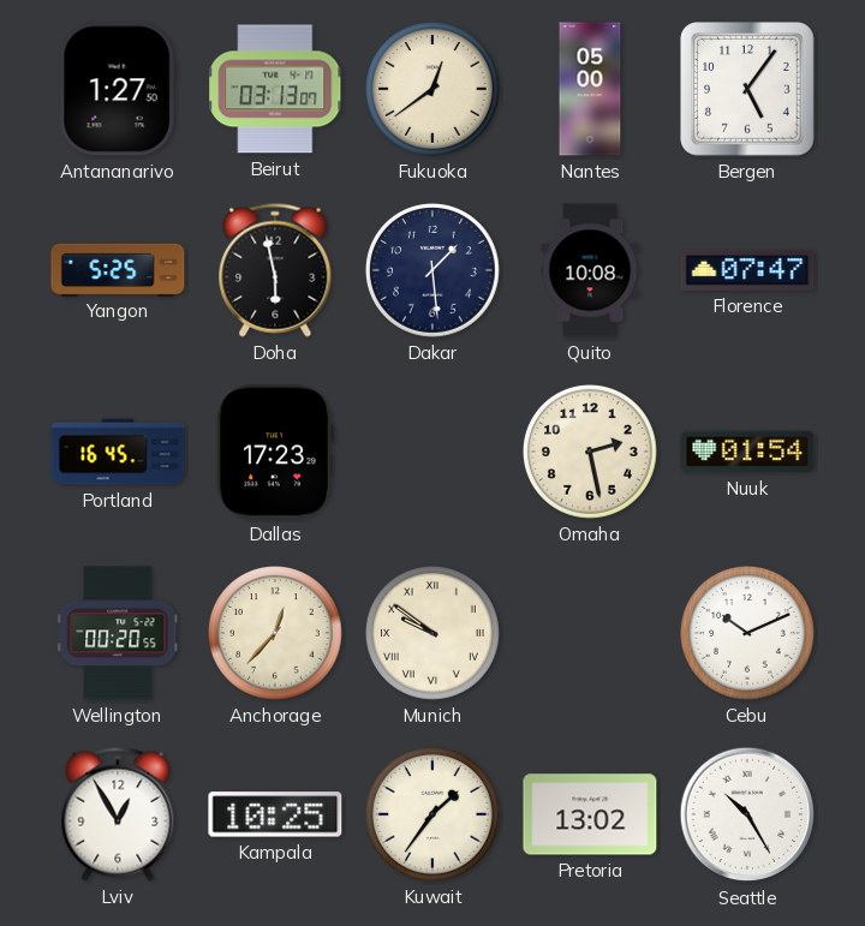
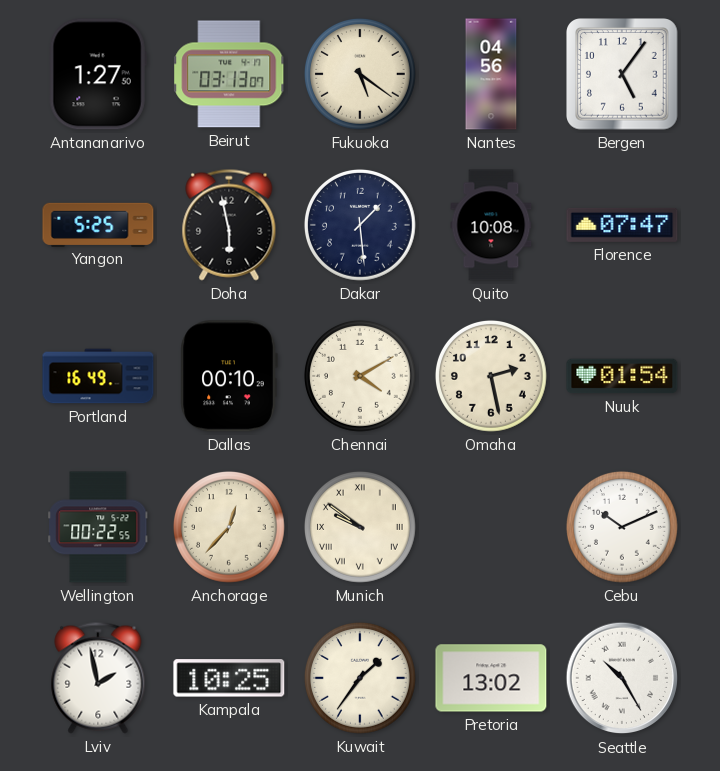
Fukuoka: 12:39 -> 5:21 (360, 74)
Nantes: 05:00 -> 04:56 (491, 74)
Portland: 16:45 -> 16:49 (98, 376)
Dallas: 17:23 -> 00:10 (229, 376)
Chennai: none -> 4:10 (360, 376)
Wellington: 00:20 -> 00:22 (98, 527)
Lviv: 12:55 -> 1:58 (98, 678)
